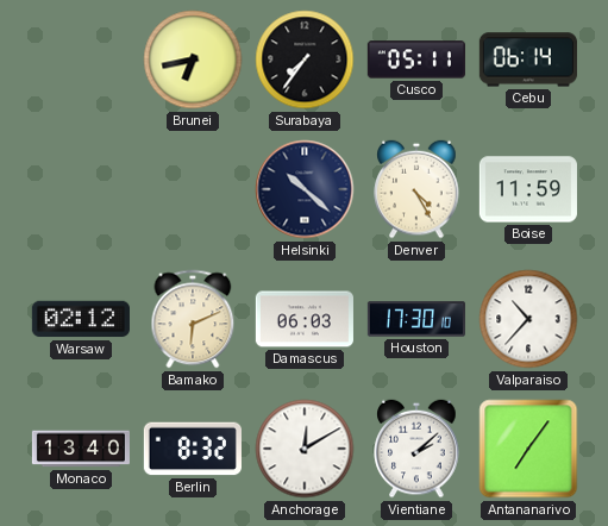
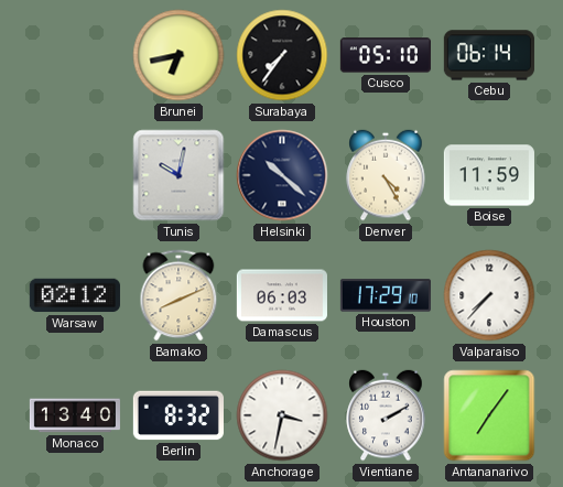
Cusco: 05:11 -> 05:10 (386, 55)
Tunis: none -> 10:02 (178, 175)
Bamako: 6:11 -> 8:11 (178, 295)
Houston: 17:30 -> 17:29 (386, 295)
Valparaiso: 10:37 -> 7:37 (489, 295)
Anchorage: 12:10 -> 3:32 (282, 415)
Vientiane: 2:08 -> 2:10 (386, 415)
